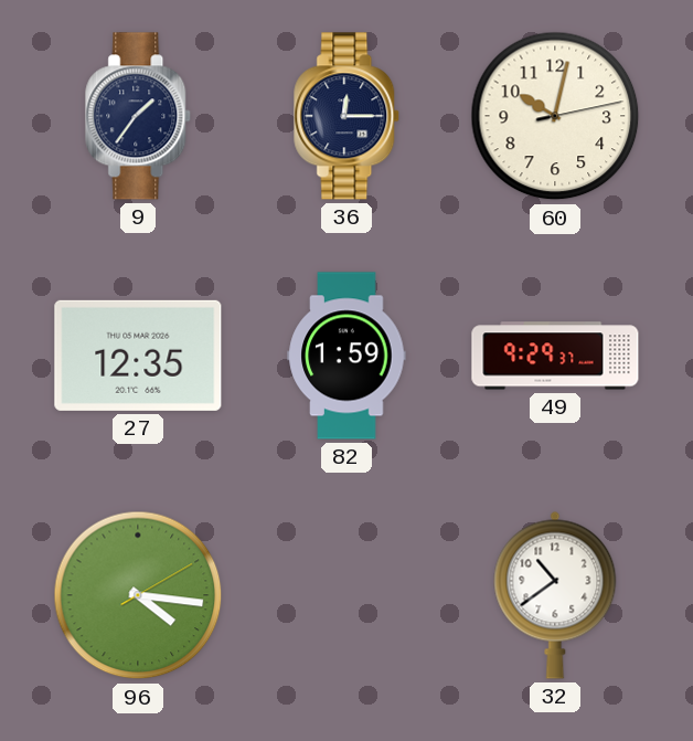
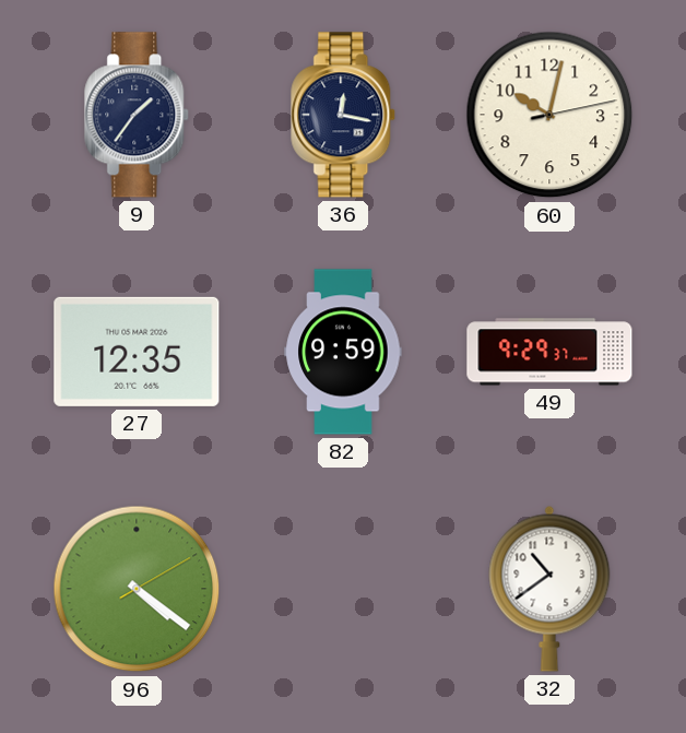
36: 12:15 -> 12:17 (344, 115)
82: 1:59 -> 9:59 (343, 352)
96: 4:16 -> 4:21 (137, 589)
